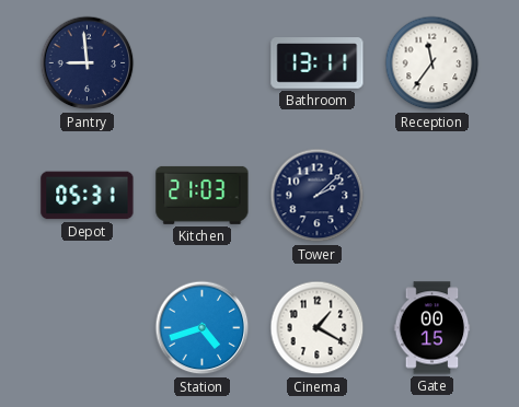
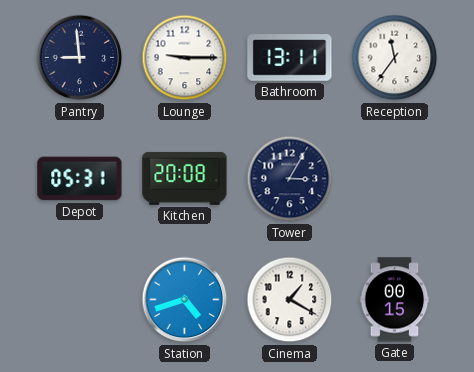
Lounge: none -> 9:15 (185, 58)
Kitchen: 21:03 -> 20:08 (185, 178)
Tower: 2:08 -> 3:05 (290, 179)
